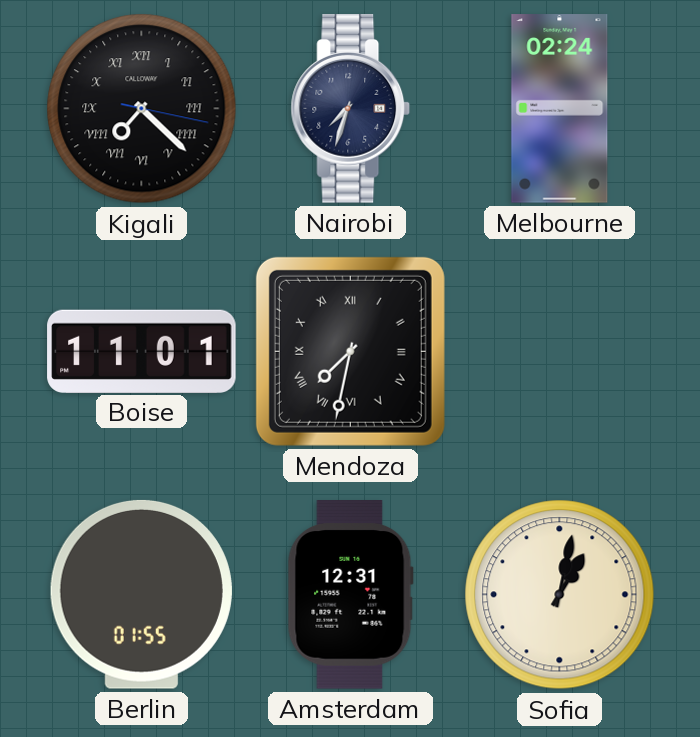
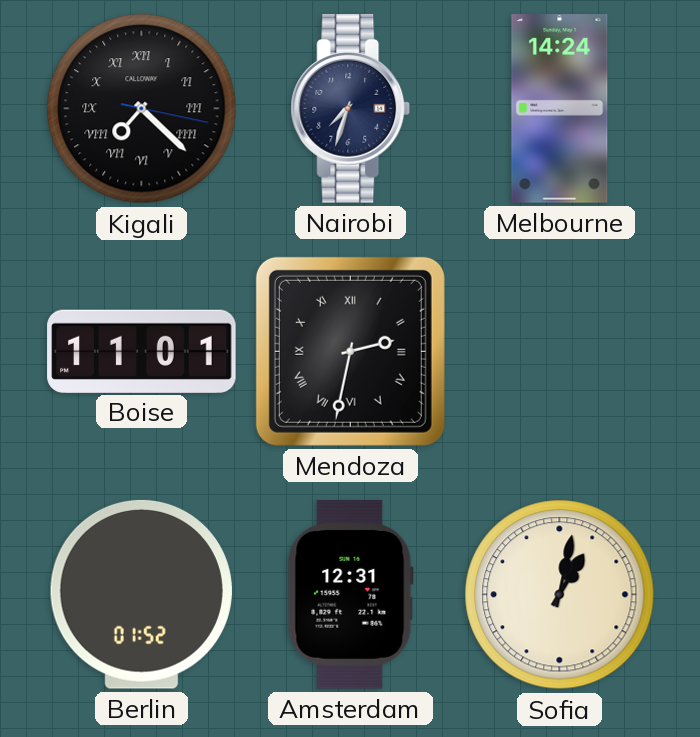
Melbourne: 02:24 -> 14:24 (560, 109)
Mendoza: 7:32 -> 2:32 (350, 351)
Berlin: 01:55 -> 01:52 (141, 594)
